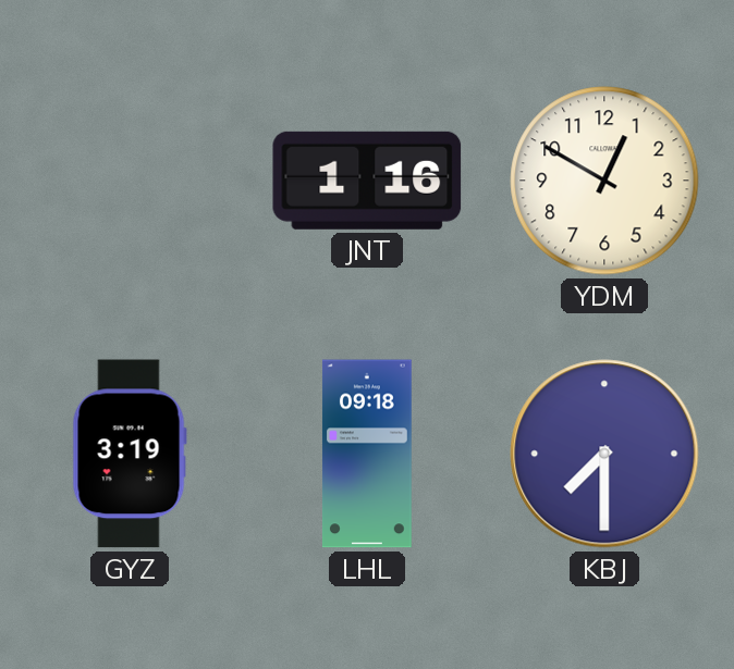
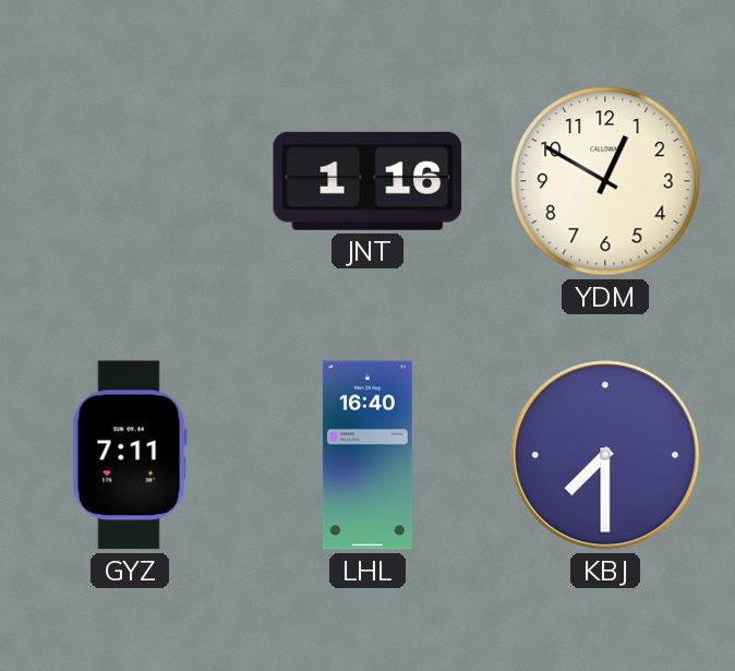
GYZ: 3:19 -> 7:11 (130, 455)
LHL: 09:18 -> 16:40 (367, 455)
